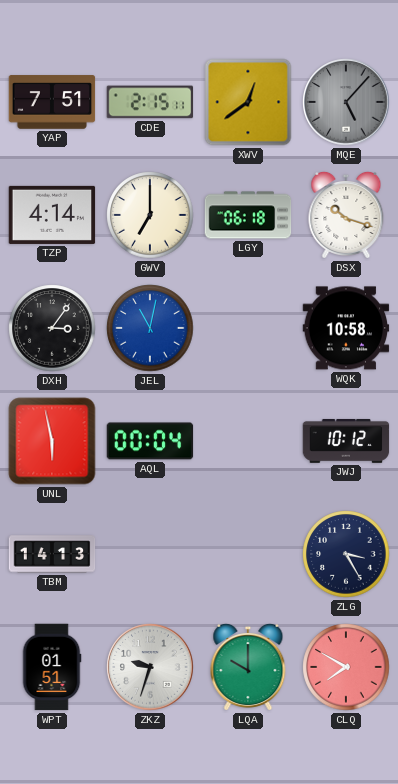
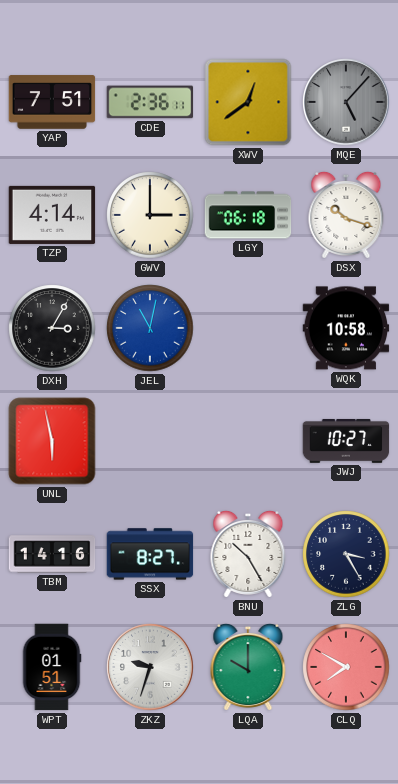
CDE: 2:15 -> 2:36 (150, 102)
GWV: 7:00 -> 3:00 (150, 215)
DXH: 3:06 -> 3:05 (52, 328)
AQL: 00:04 -> none (150, 441)
JWJ: 10:12 -> 10:27 (346, 441)
TBM: 14:13 -> 14:16 (52, 554)
SSX: none -> 8:27 (150, 554)
BNU: none -> 10:25 (248, 554)
